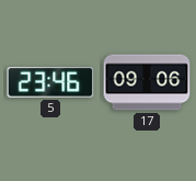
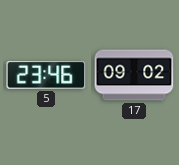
17: 09:06 -> 09:02 (134, 75)
